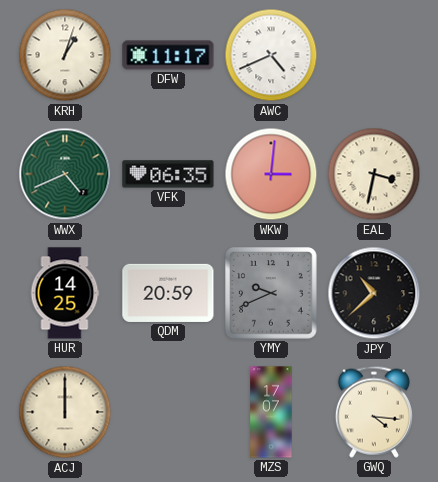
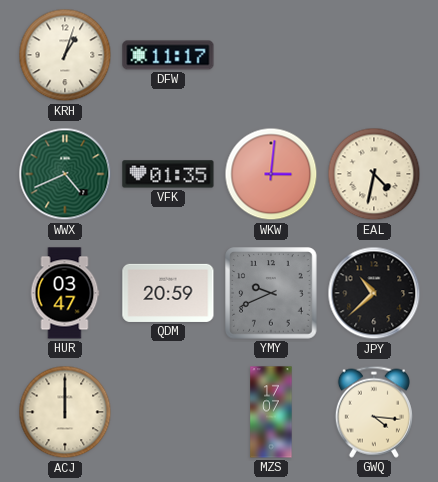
AWC: 4:41 -> none (271, 55)
VFK: 06:35 -> 01:35 (168, 174)
EAL: 3:32 -> 4:32 (374, 174)
HUR: 14:25 -> 03:47 (65, 293)
